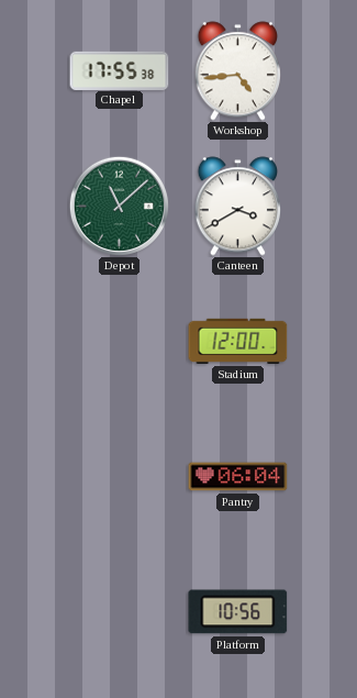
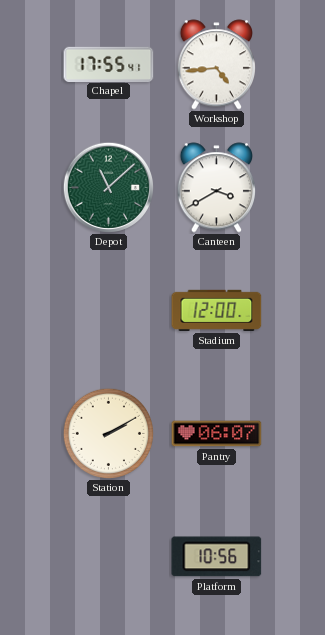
Chapel: 17:55:38 -> 17:55:41 (109, 64)
Station: none -> 2:10 (108, 433)
Pantry: 06:04 -> 06:07 (217, 434)
